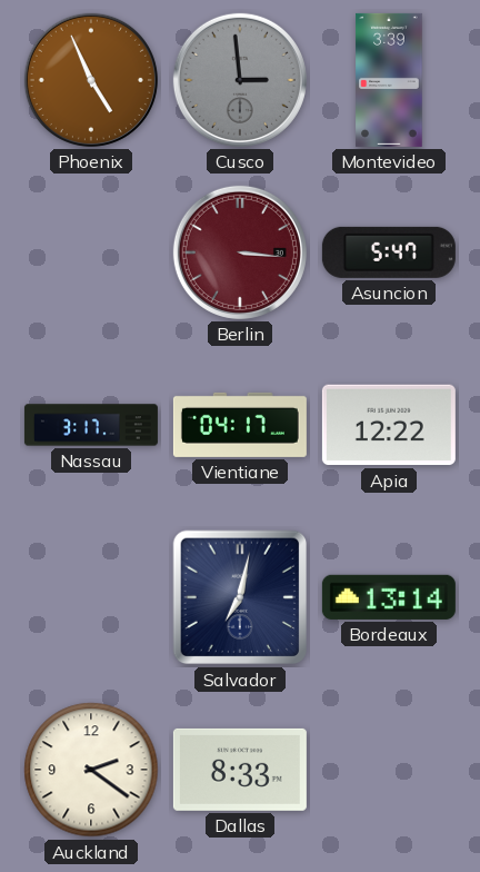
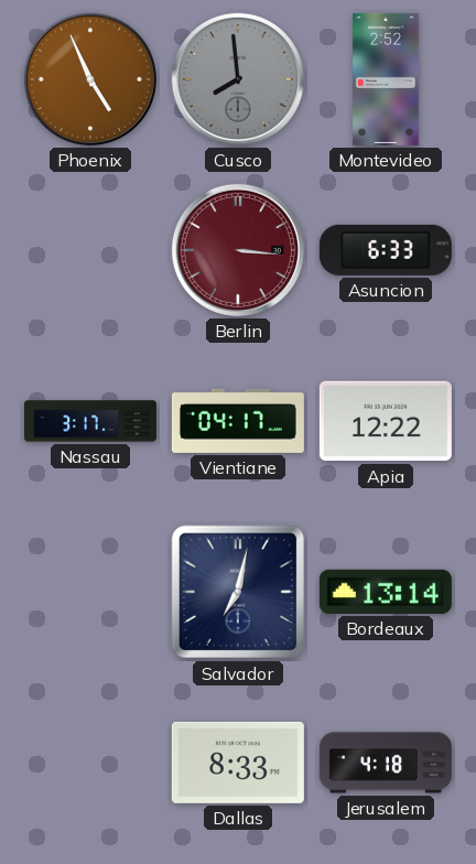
Cusco: 2:59 -> 7:59 (238, 79)
Montevideo: 3:39 -> 2:52 (386, 79)
Asuncion: 5:47 -> 6:33 (386, 250)
Auckland: 2:21 -> none (91, 770)
Jerusalem: none -> 4:18 (386, 763)
